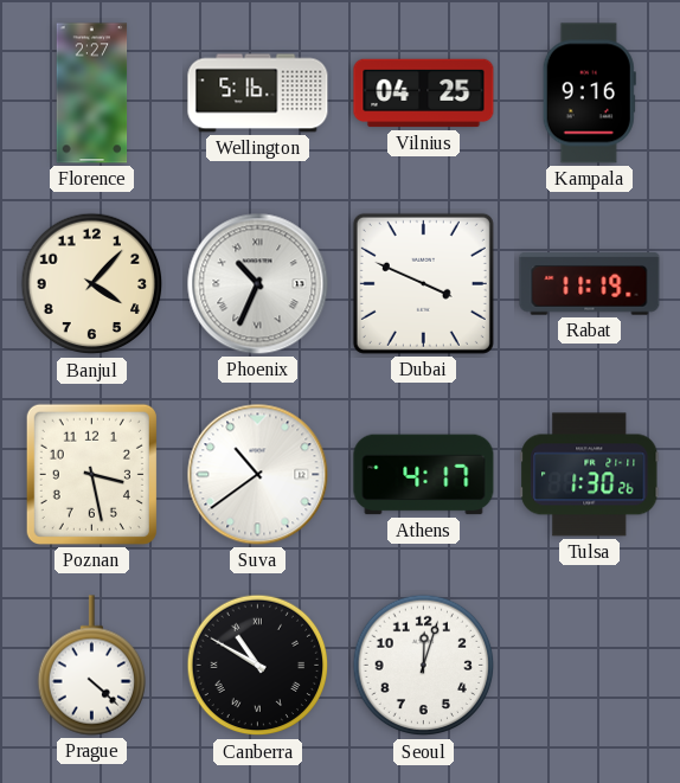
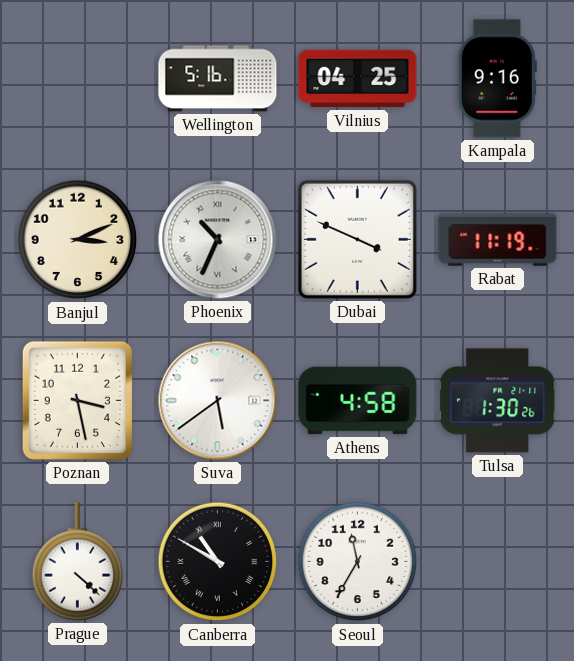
Florence: 2:27 -> none (92, 94)
Banjul: 4:07 -> 3:11 (78, 240)
Suva: 10:39 -> 5:39 (218, 401)
Athens: 4:17 -> 4:58 (358, 401)
Seoul: 12:03 -> 11:35 (358, 562)
